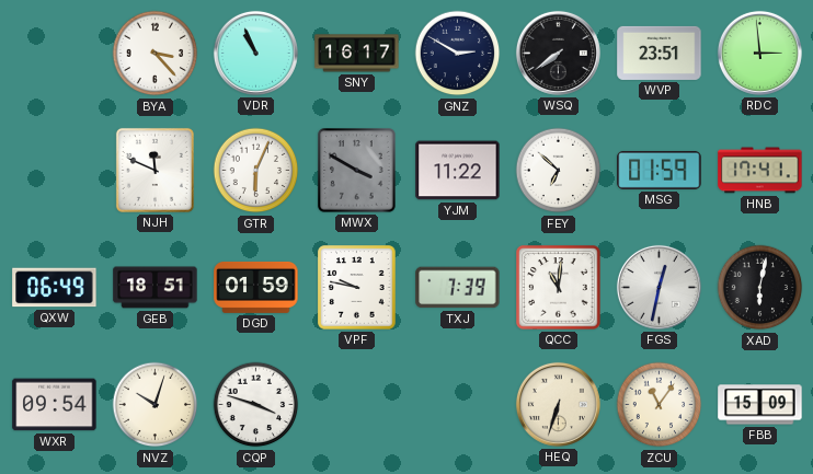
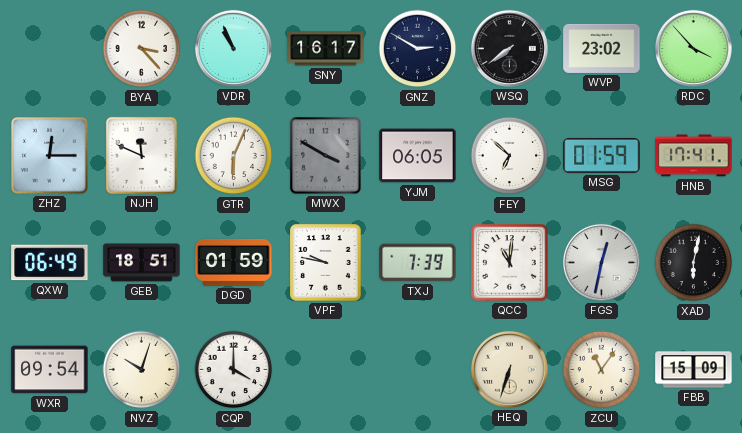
WVP: 23:51 -> 23:02 (602, 48)
RDC: 2:59 -> 3:53 (693, 48)
ZHZ: none -> 12:15 (50, 156)
YJM: 11:22 -> 06:05 (418, 156)
CQP: 3:48 -> 4:00 (234, 370)
